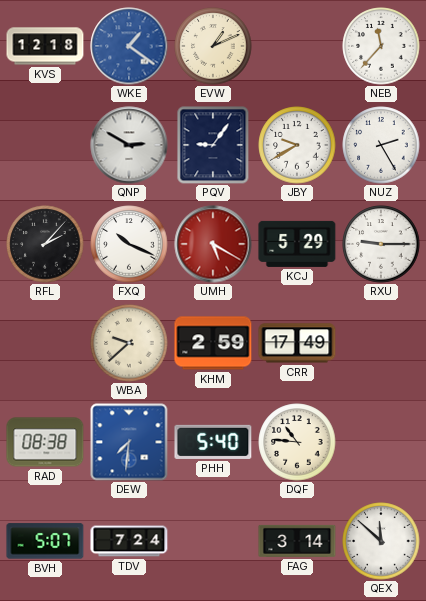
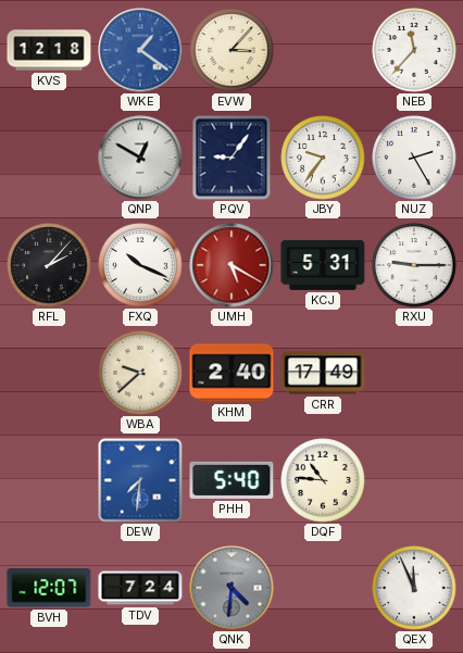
EVW: 1:11 -> 3:07 (231, 50)
QNP: 2:50 -> 12:50 (140, 158)
JBY: 9:40 -> 9:36 (323, 158)
KCJ: 5:29 -> 5:31 (323, 265)
KHM: 2:59 -> 2:40 (231, 373)
RAD: 08:38 -> none (45, 442)
BVH: 5:07 -> 12:07 (49, 588)
QNK: none -> 4:31 (231, 588)
FAG: 3:14 -> none (297, 541)
QEX: 11:52 -> 11:56 (414, 588)
